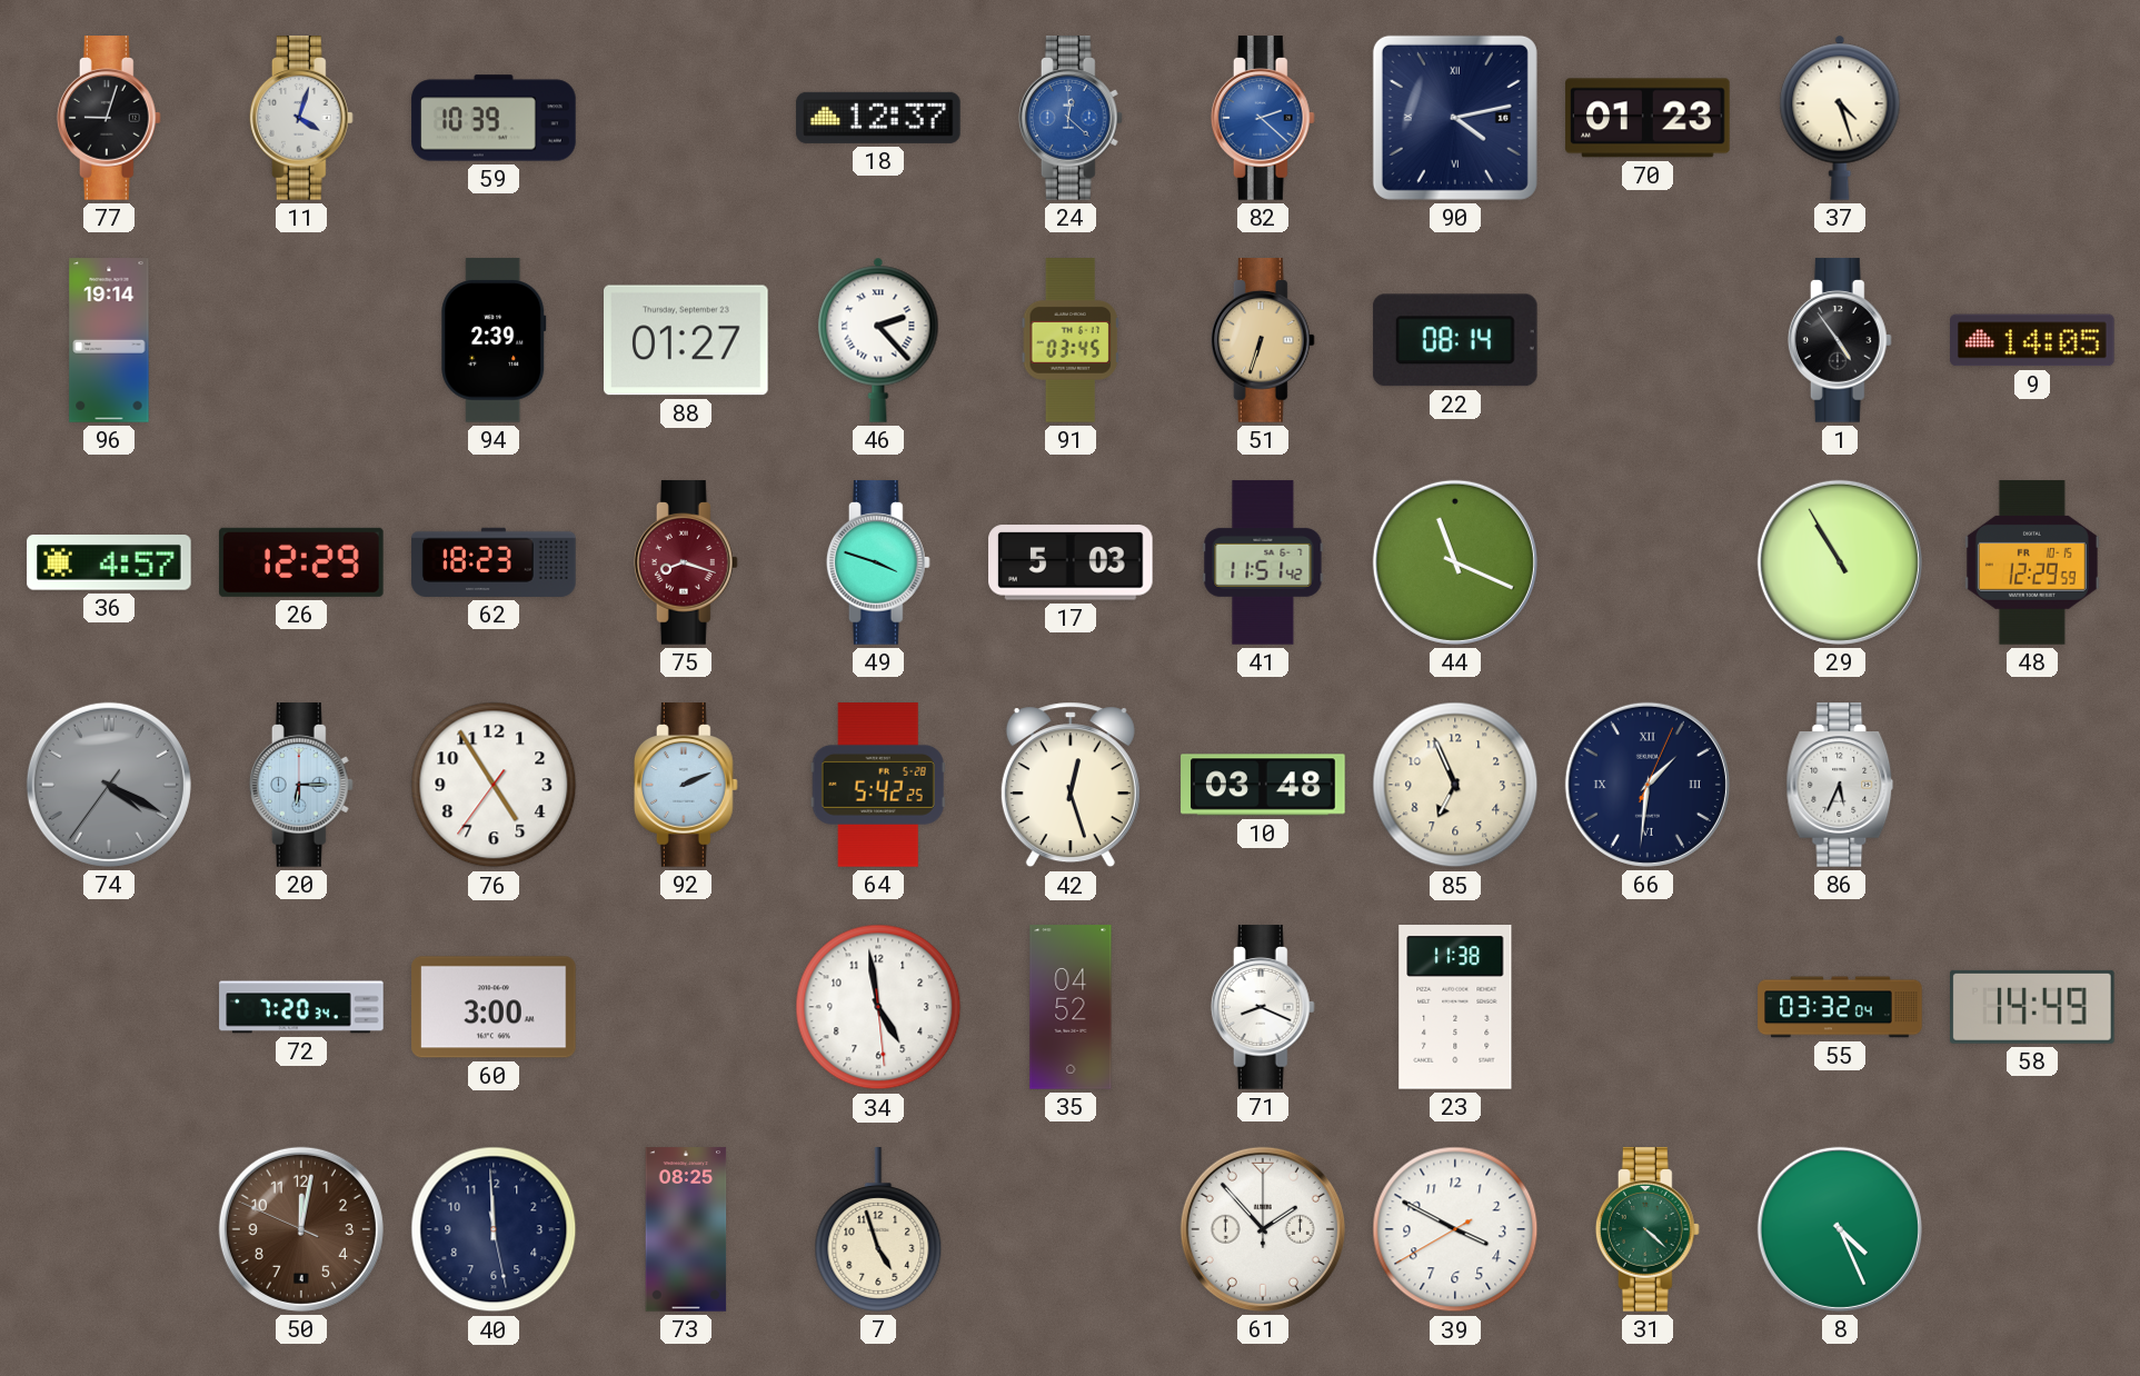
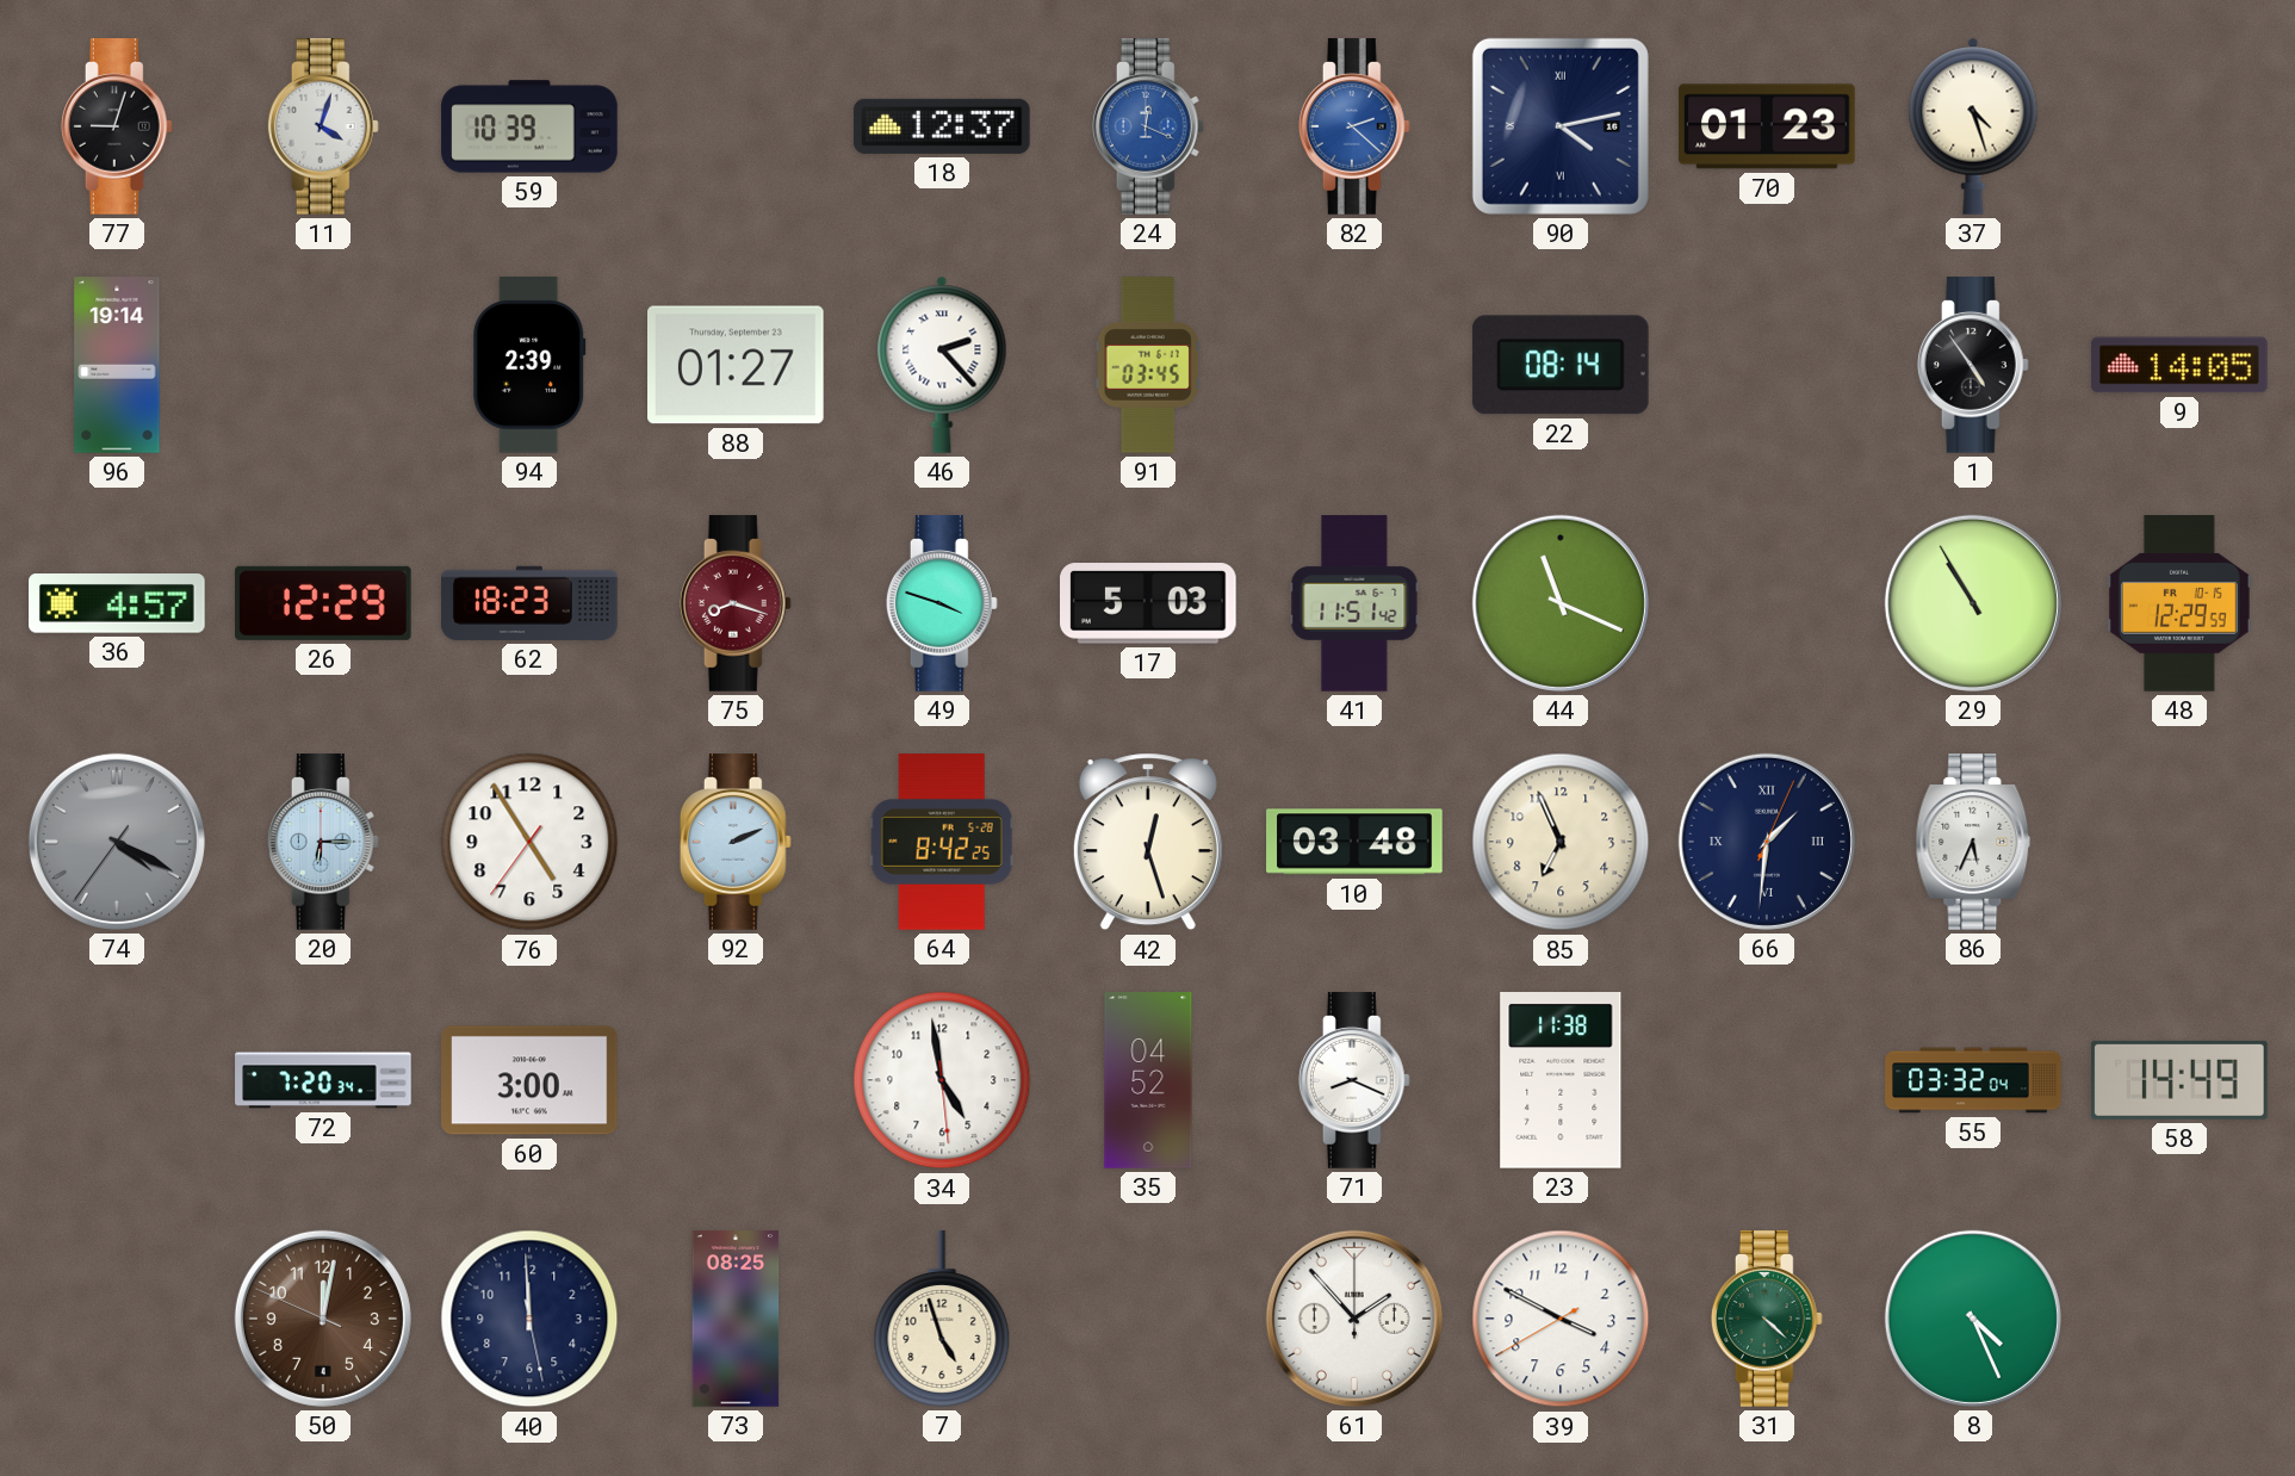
24: 12:22 -> 12:19 (1148, 126)
51: 6:33 -> none (1263, 340)
64: 5:42 -> 8:42 (942, 842)
